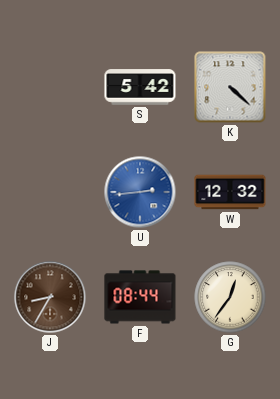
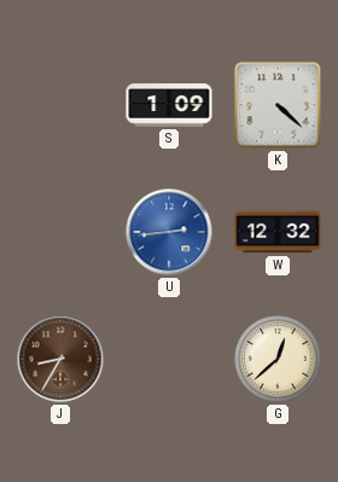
S: 5:42 -> 1:09 (169, 105)
F: 08:44 -> none (140, 297)
G: 12:36 -> 12:38 (278, 359)
